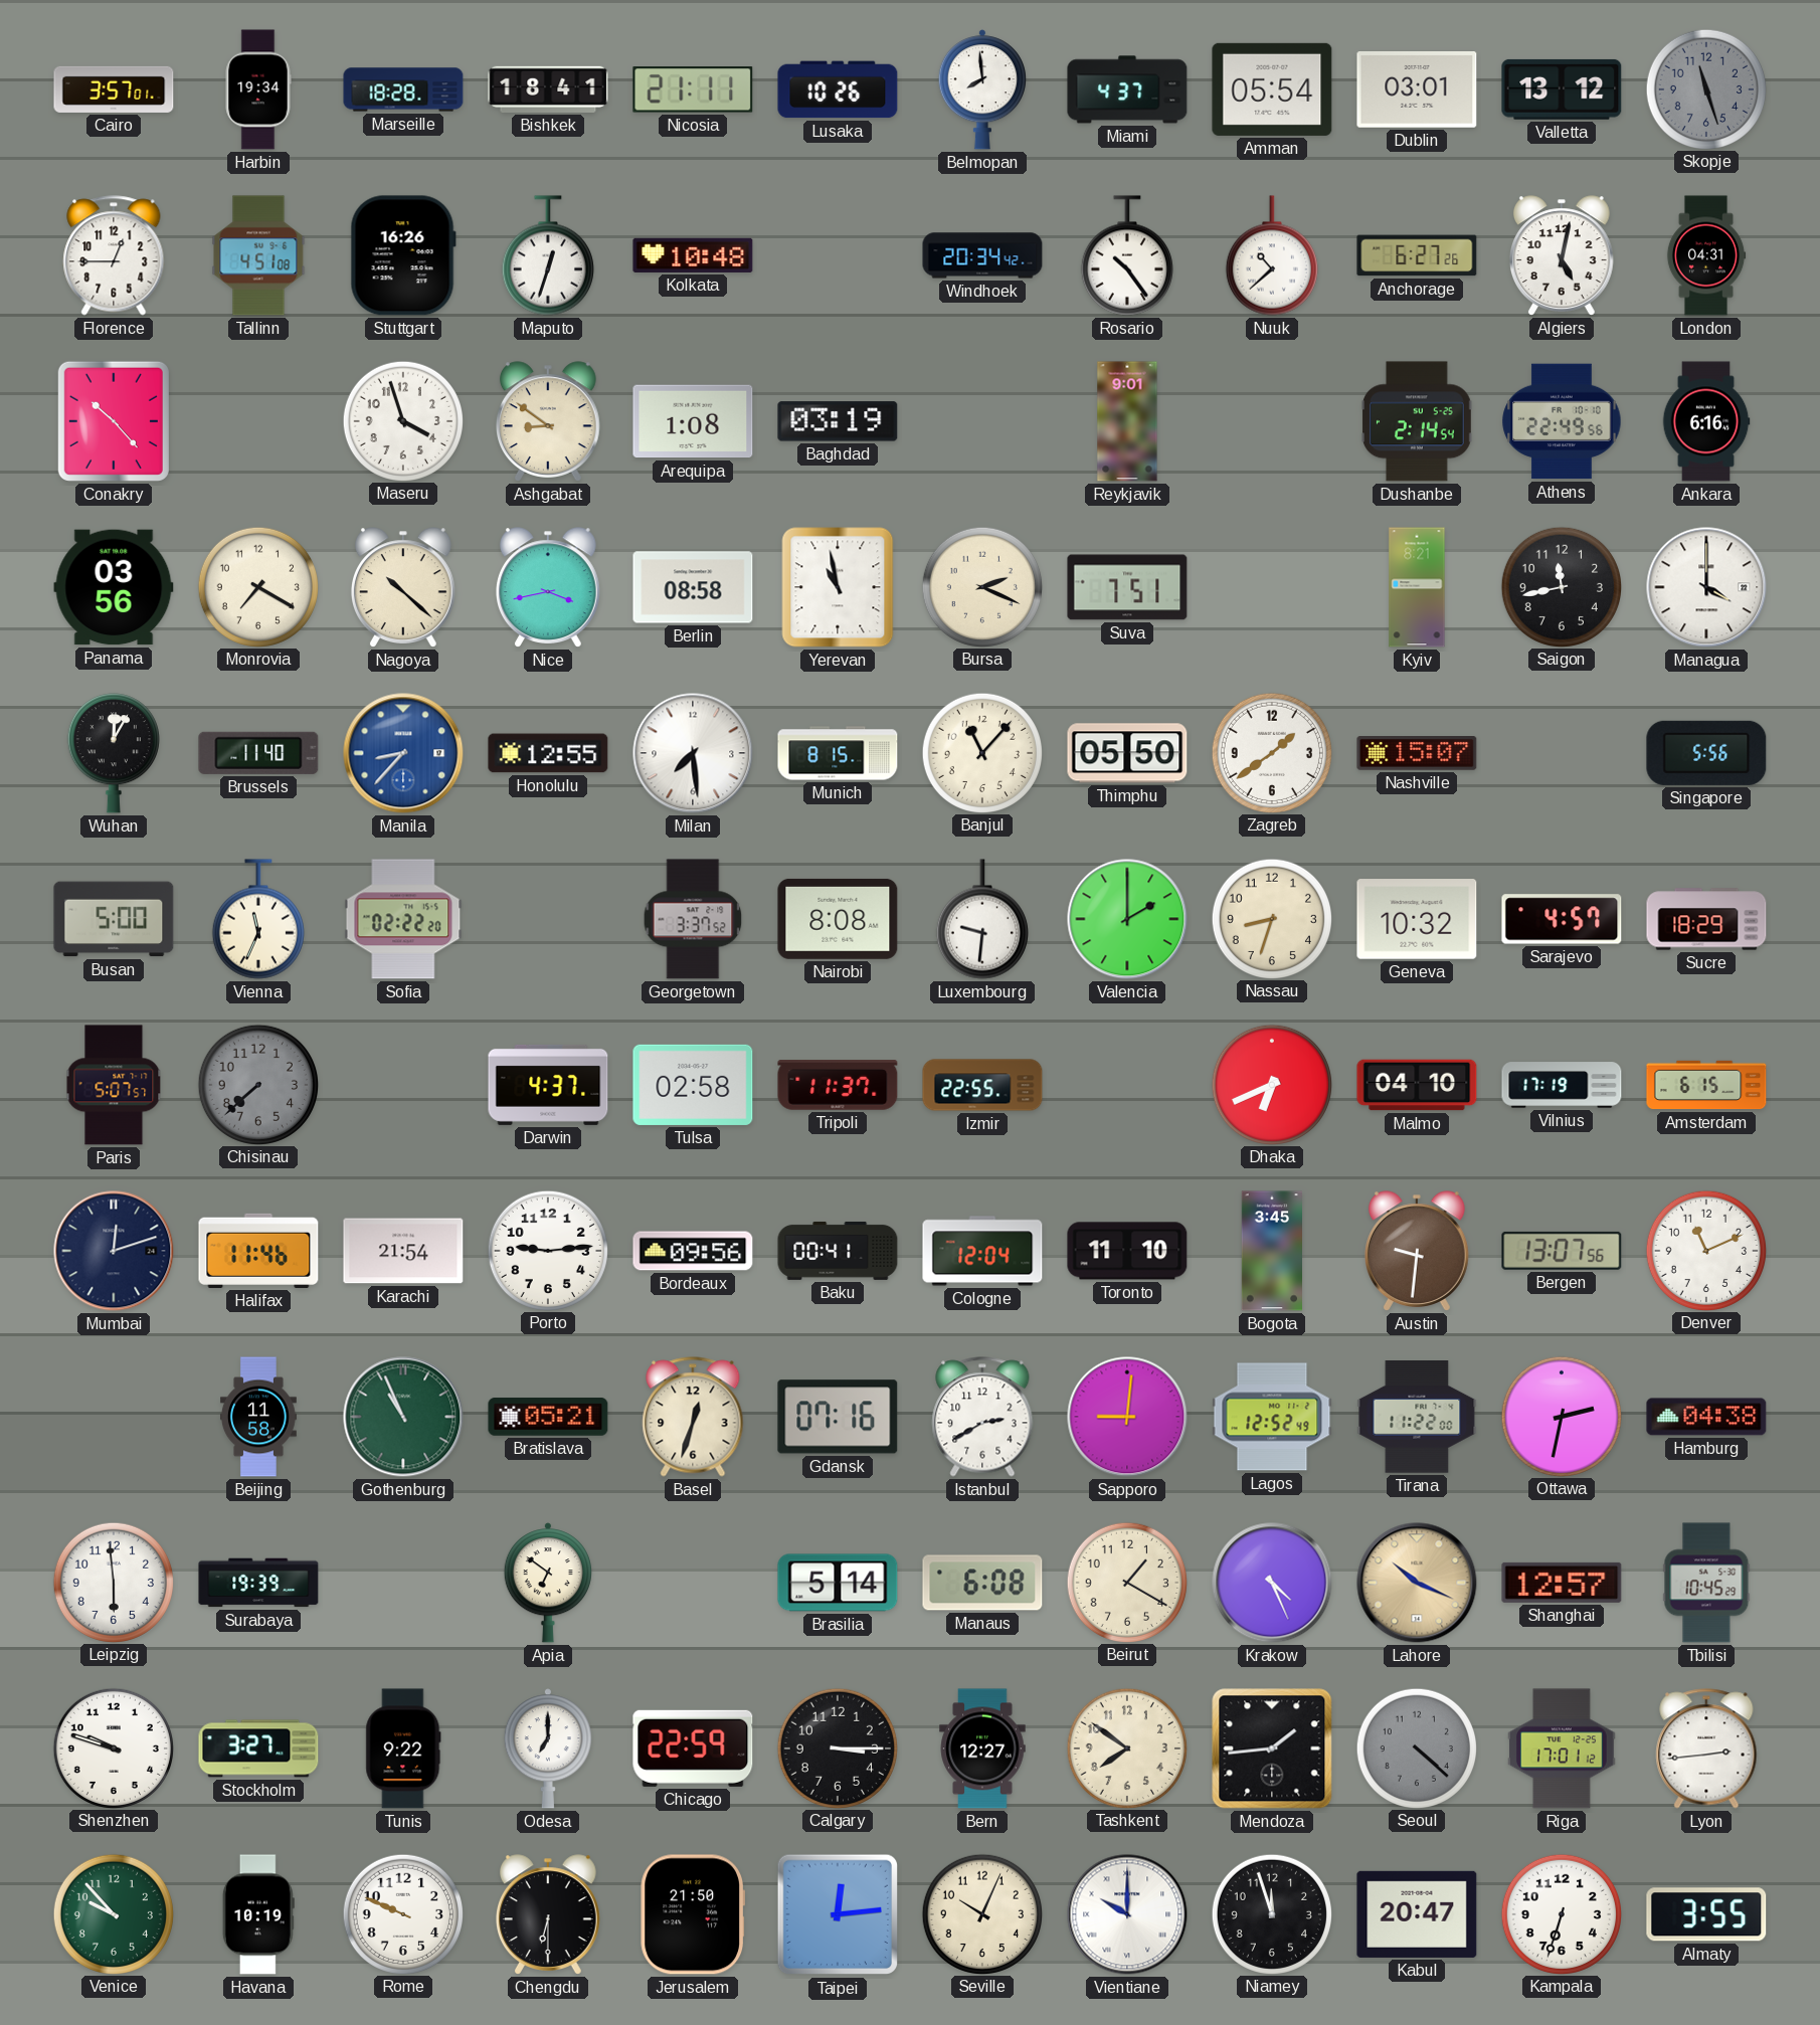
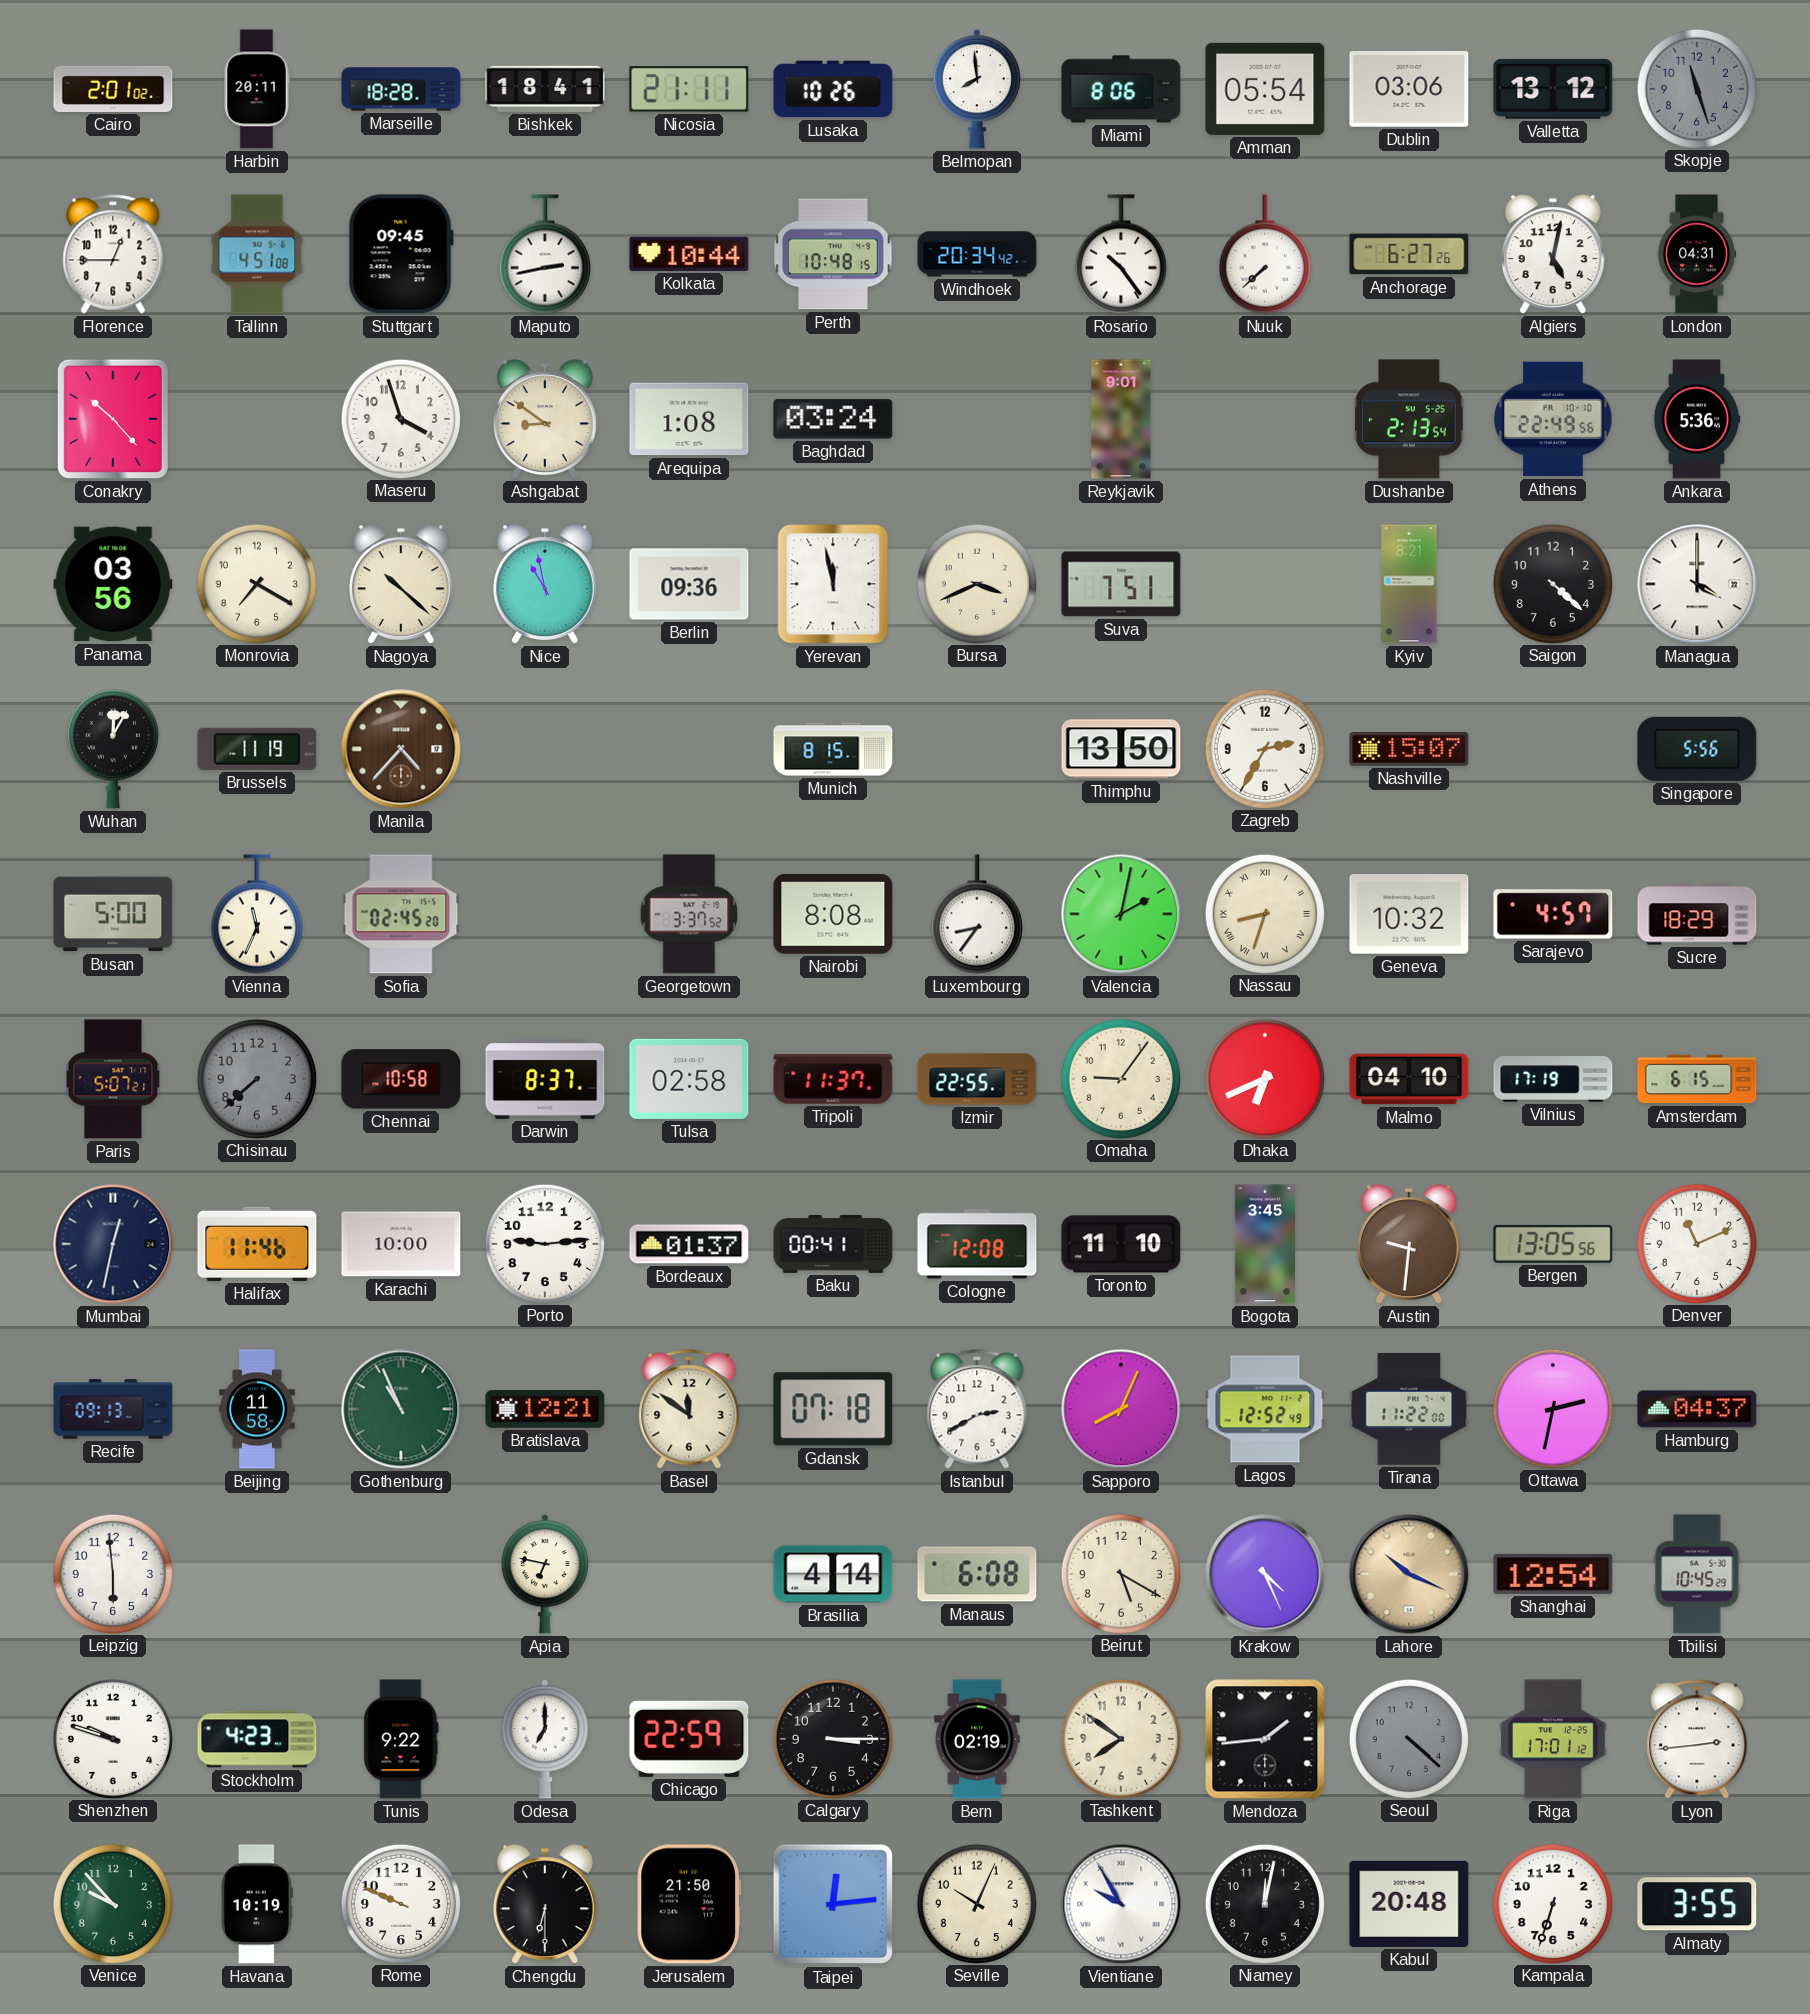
Cairo: 3:57 -> 2:01 (113, 89)
Harbin: 19:34 -> 20:11 (257, 89)
Miami: 4:37 -> 8:06 (1121, 89)
Dublin: 03:01 -> 03:06 (1409, 90)
Stuttgart: 16:26 -> 09:45 (401, 254)
Maputo: 12:33 -> 2:43 (545, 254)
Kolkata: 10:48 -> 10:44 (689, 254)
Perth: none -> 10:48 (833, 254)
Nuuk: 10:38 -> 7:38 (1265, 254)
Baghdad: 03:19 -> 03:24 (833, 419)
Dushanbe: 2:14 -> 2:13 (1410, 419)
Ankara: 6:16 -> 5:36 (1697, 419)
Nice: 3:43 -> 10:58 (545, 584)
Berlin: 08:58 -> 09:36 (689, 584)
Yerevan: 10:58 -> 11:58 (833, 584)
Bursa: 2:19 -> 3:41 (976, 583)
Saigon: 11:43 -> 4:22 (1552, 583)
Brussels: 11:40 -> 11:19 (257, 749)
Manila: 8:37 -> 4:37 (401, 749)
Manila dial: blue -> brown (401, 749)
Honolulu: 12:55 -> none (548, 753)
Milan: 7:29 -> none (693, 753)
Banjul: 11:07 -> none (981, 752)
Thimphu: 05:50 -> 13:50 (1121, 749)
Zagreb: 1:39 -> 2:35 (1264, 748)
Sofia: 02:22 -> 02:45 (401, 914)
Luxembourg: 9:31 -> 8:36 (977, 914)
Valencia: 2:00 -> 2:02 (1121, 914)
Nassau numerals: Arabic -> Roman (1264, 913)
Paris: 5:07:57 -> 5:07:21 (113, 1079)
Chennai: none -> 10:58 (401, 1079)
Darwin: 4:37 -> 8:37 (545, 1079)
Omaha: none -> 9:06 (1120, 1078)
Mumbai: 12:12 -> 12:32 (113, 1244)
Karachi: 21:54 -> 10:00 (401, 1244)
Bordeaux: 09:56 -> 01:37 (689, 1244)
Cologne: 12:04 -> 12:08 (977, 1244)
Bergen: 13:07 -> 13:05 (1553, 1244)
Recife: none -> 09:13 (113, 1409)
Bratislava: 05:21 -> 12:21 (545, 1409)
Basel: 12:33 -> 11:51 (689, 1409)
Gdansk: 07:16 -> 07:18 (833, 1409)
Sapporo: 9:01 -> 8:04 (1121, 1409)
Hamburg: 04:38 -> 04:37 (1697, 1409)
Surabaya: 19:39 -> none (258, 1583)
Apia: 6:51 -> 6:47 (545, 1574)
Brasilia: 5:14 -> 4:14 (833, 1574)
Beirut: 1:20 -> 5:20 (1120, 1573)
Shanghai: 12:57 -> 12:54 (1553, 1574)
Stockholm: 3:27 -> 4:23 (257, 1739)
Bern: 12:27 -> 02:19 (977, 1739)
Vientiane: 10:00 -> 9:55 (1121, 1904)
Niamey: 11:57 -> 12:02 (1264, 1903)
Kabul: 20:47 -> 20:48 (1409, 1904)
